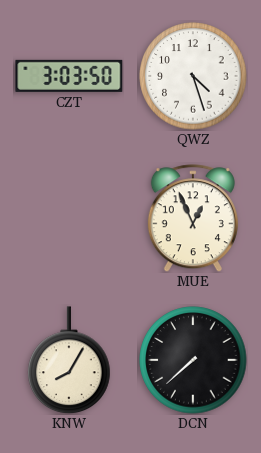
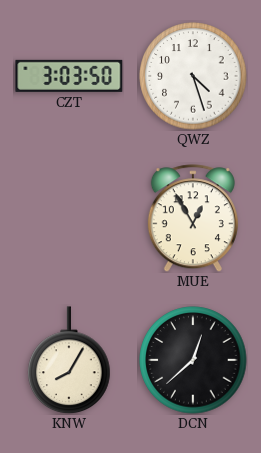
MUE: 12:56 -> 12:55 (193, 218)
DCN: 7:38 -> 12:38 (193, 360)
